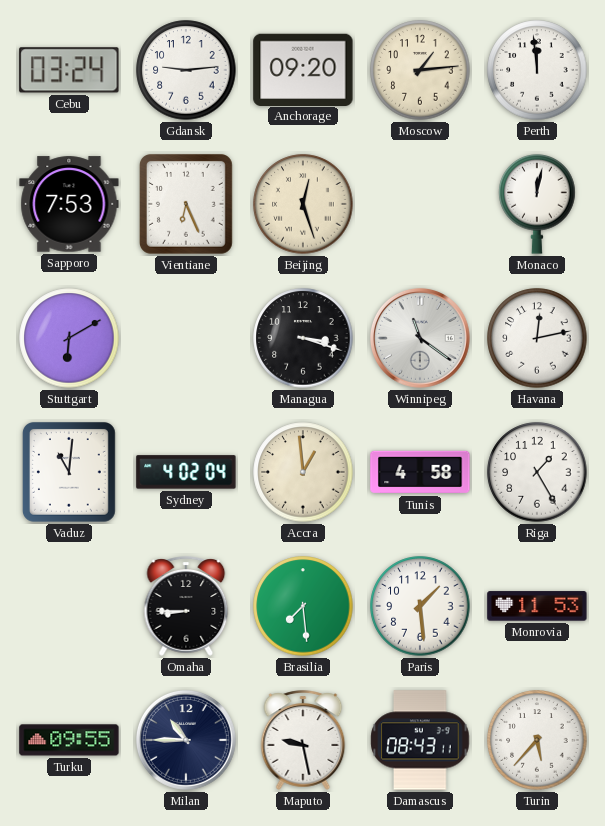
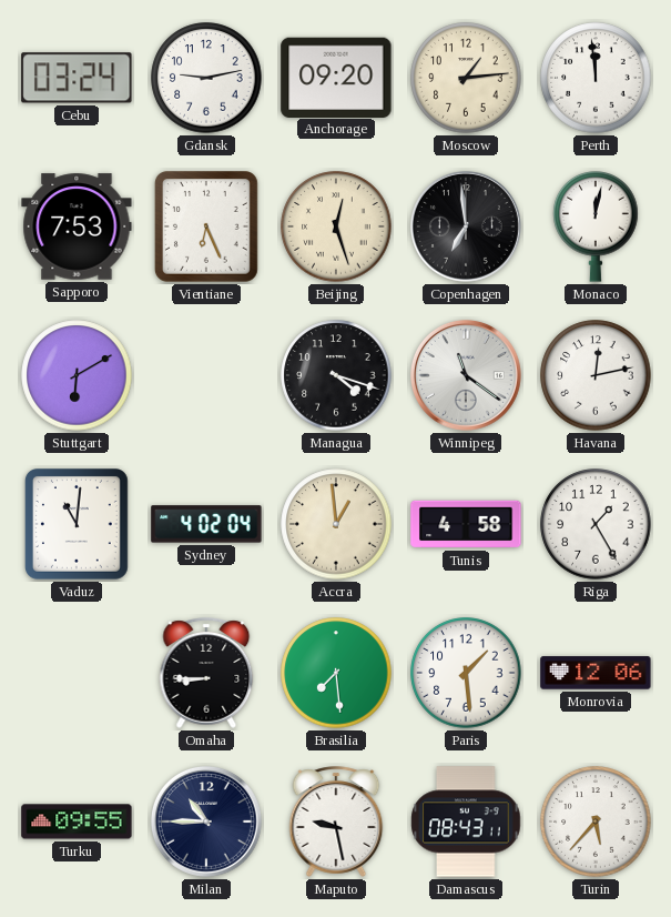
Gdansk: 9:14 -> 9:13 (206, 78)
Copenhagen: none -> 6:59 (466, 226)
Managua: 3:18 -> 4:18 (336, 375)
Monrovia: 11:53 -> 12:06 (596, 673)
